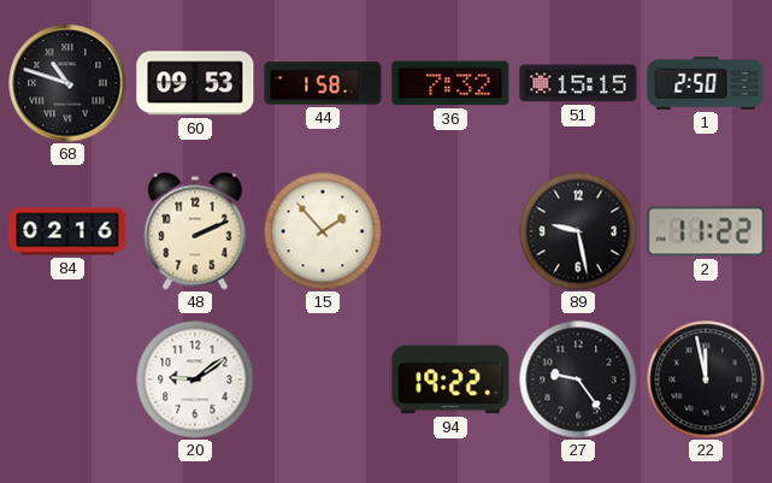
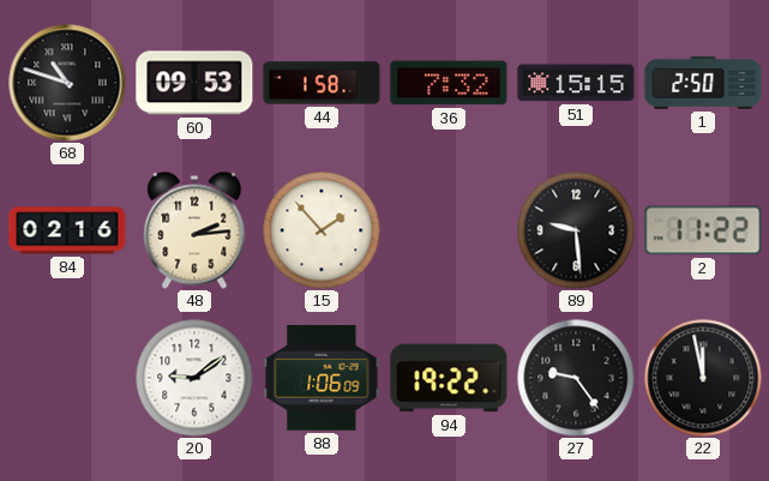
48: 2:11 -> 2:14 (194, 230)
89: 9:28 -> 9:29 (576, 230)
88: none -> 1:06 (322, 378)
